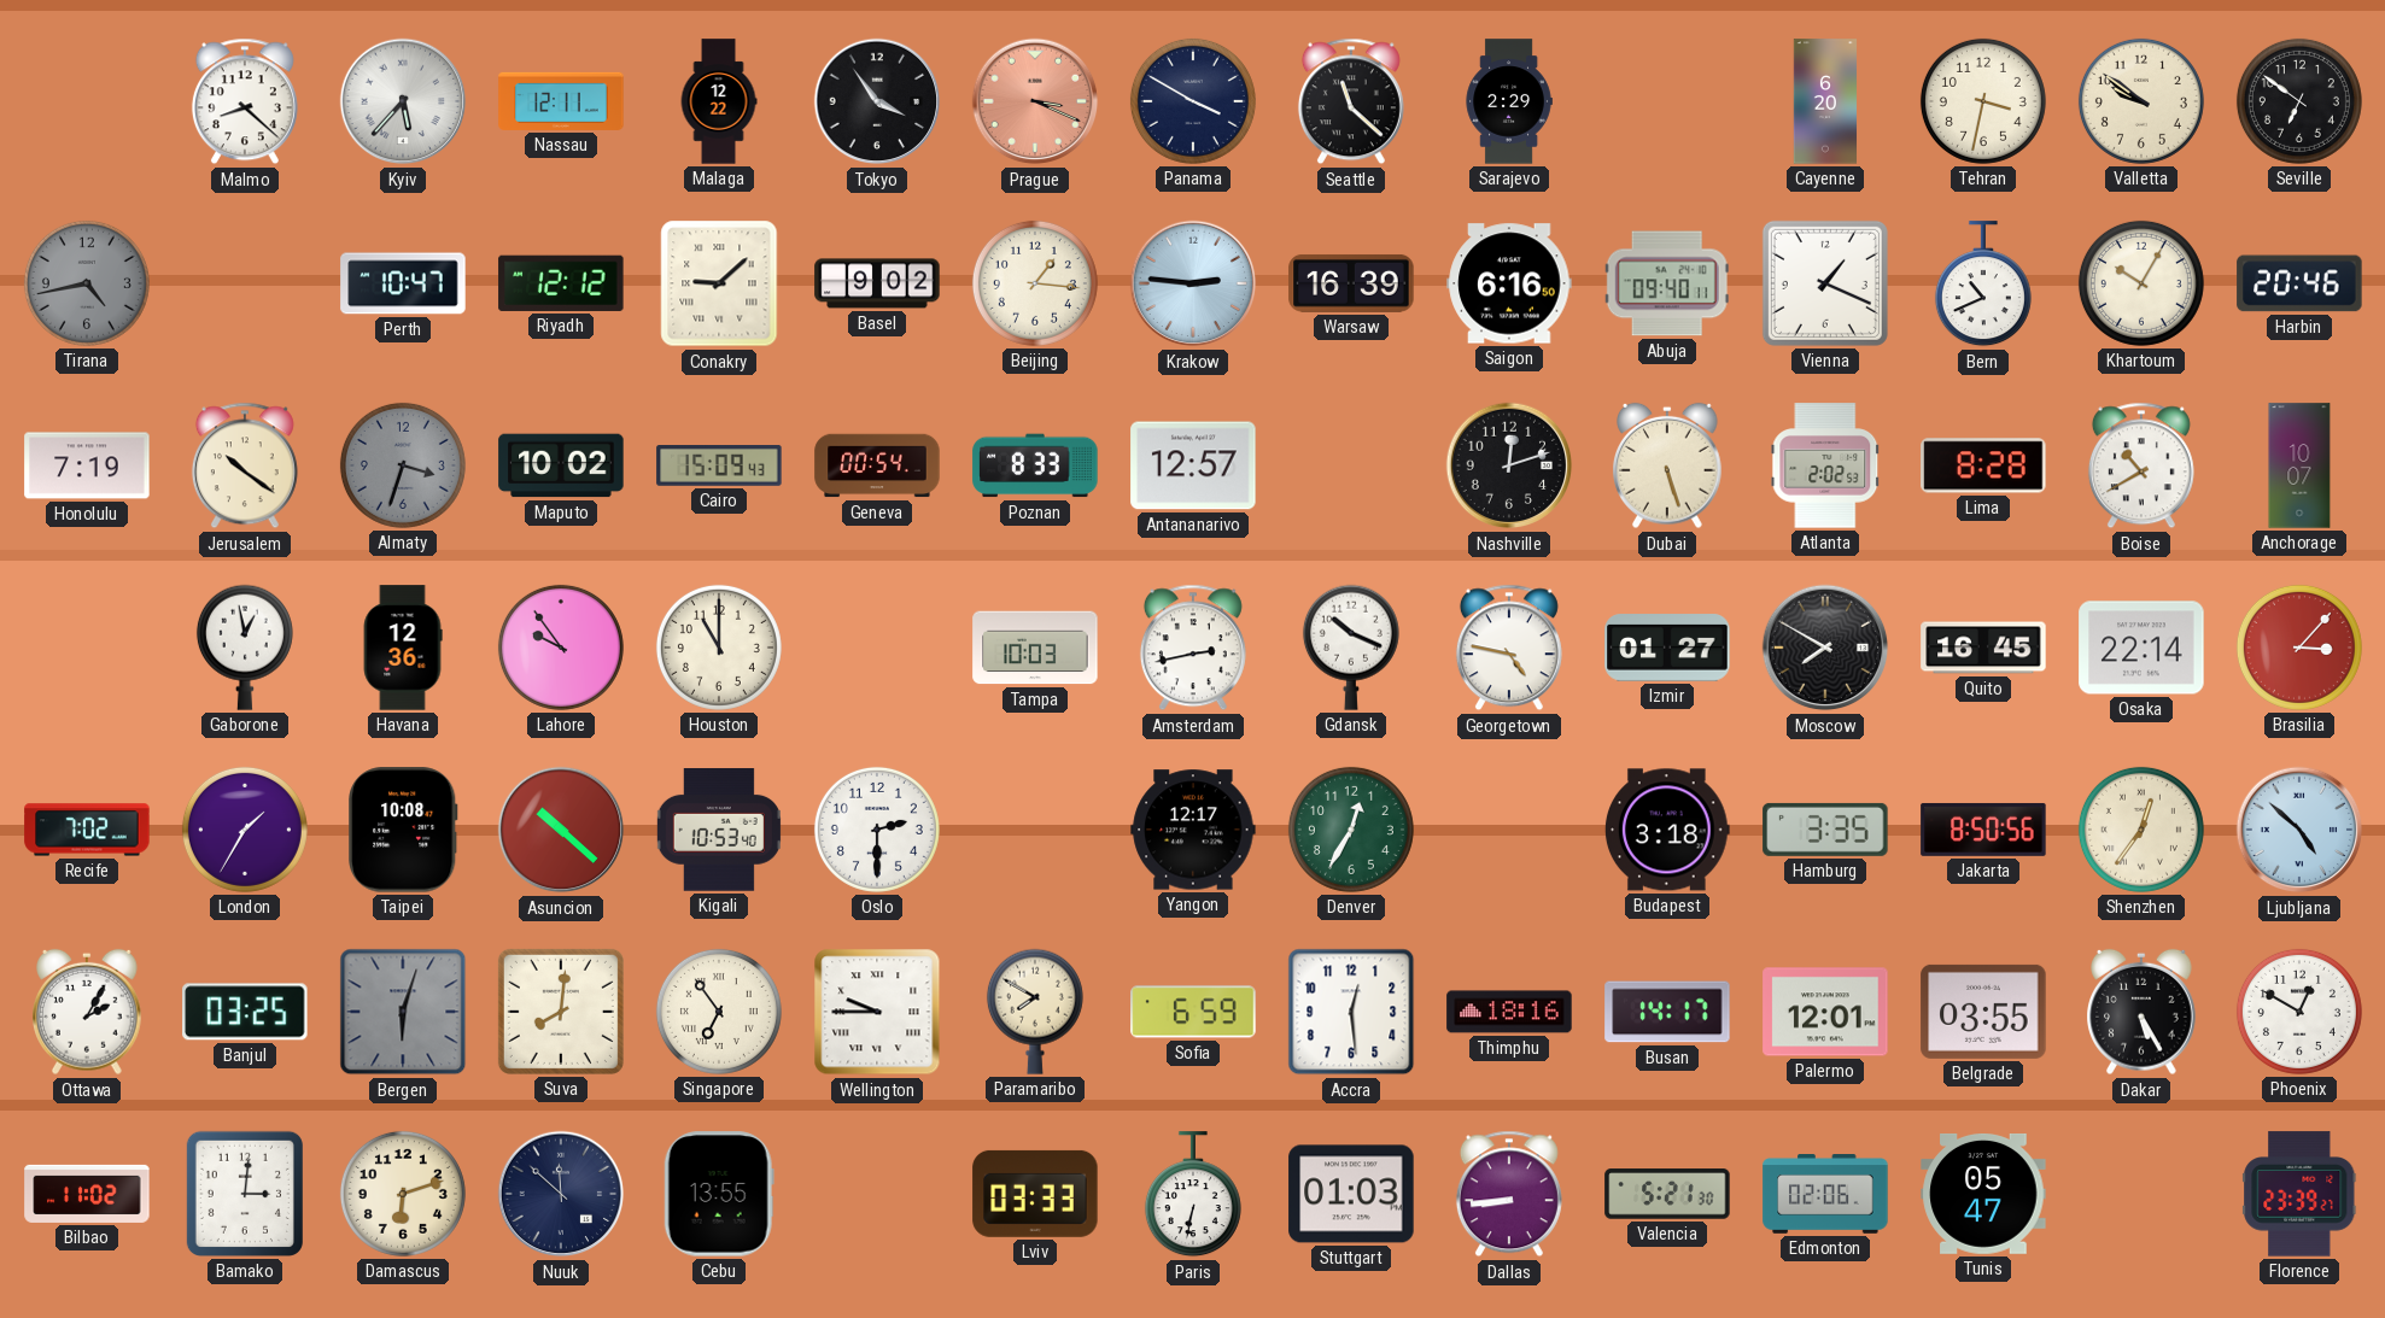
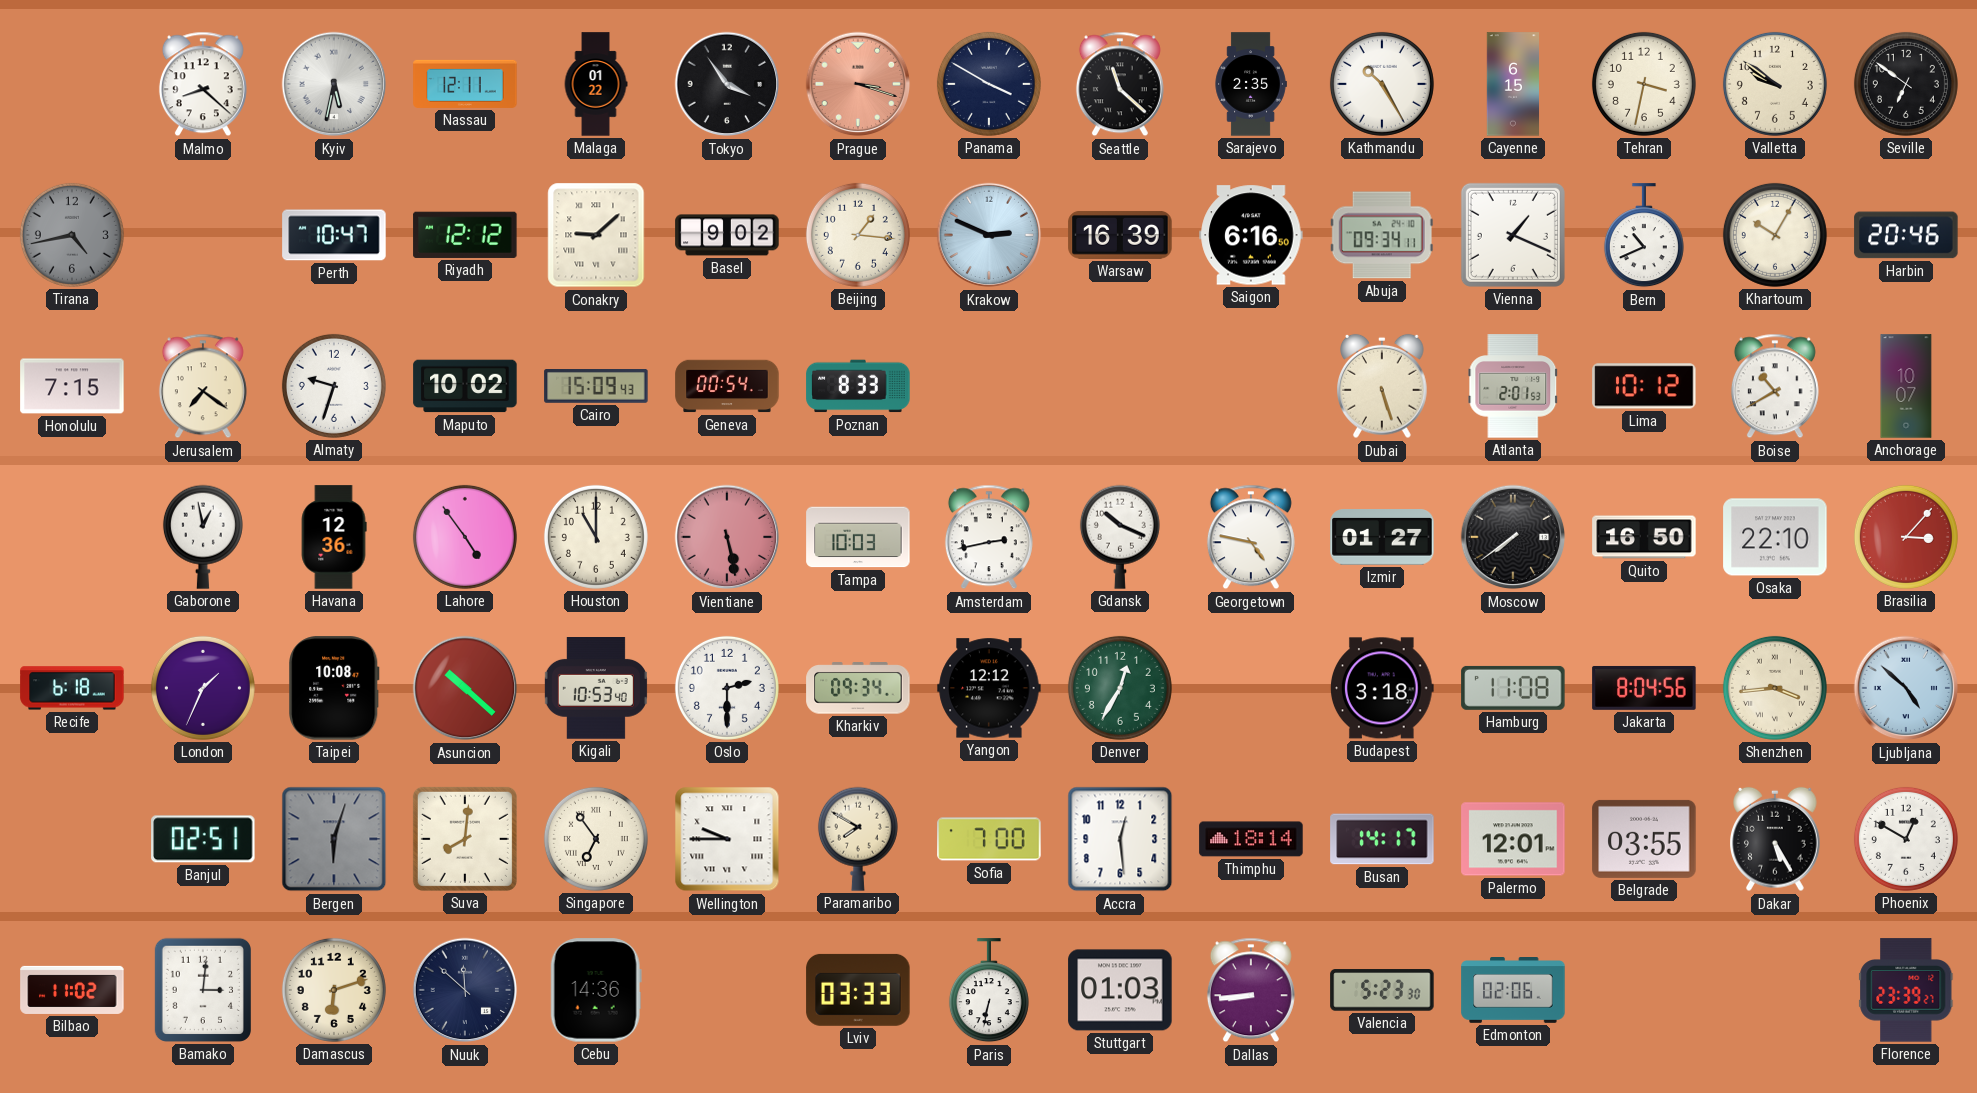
Kyiv: 5:37 -> 5:32 (334, 84)
Malaga: 12:22 -> 01:22 (596, 84)
Prague: 3:19 -> 3:18 (858, 84)
Sarajevo: 2:29 -> 2:35 (1251, 84)
Kathmandu: none -> 10:25 (1382, 84)
Cayenne: 6:20 -> 6:15 (1513, 84)
Krakow: 2:46 -> 2:49 (989, 235)
Abuja: 09:40 -> 09:34 (1382, 235)
Honolulu: 7:19 -> 7:15 (72, 386)
Jerusalem: 10:21 -> 7:21 (203, 386)
Almaty: 3:33 -> 9:33 (334, 386)
Almaty dial: grey -> white (334, 386)
Antananarivo: 12:57 -> none (1193, 465)
Nashville: 12:12 -> none (1509, 465)
Atlanta: 2:02 -> 2:01 (1513, 386)
Lima: 8:28 -> 10:12 (1644, 386)
Lahore: 9:54 -> 4:54 (465, 537)
Vientiane: none -> 5:28 (727, 537)
Moscow: 7:50 -> 7:39 (1513, 537)
Quito: 16:45 -> 16:50 (1644, 537)
Osaka: 22:14 -> 22:10 (1775, 537)
Recife: 7:02 -> 6:18 (72, 688)
London: 1:35 -> 1:34 (203, 688)
Kharkiv: none -> 09:34 (858, 688)
Yangon: 12:17 -> 12:12 (989, 688)
Hamburg: 3:35 -> 11:08 (1513, 688)
Jakarta: 8:50 -> 8:04 (1644, 688)
Shenzhen: 12:36 -> 3:44 (1775, 688)
Ottawa: 2:05 -> none (88, 1012)
Banjul: 03:25 -> 02:51 (203, 839)
Sofia: 6:59 -> 7:00 (989, 839)
Thimphu: 18:16 -> 18:14 (1251, 839)
Cebu: 13:55 -> 14:36 (596, 990)
Valencia: 5:21 -> 5:23 (1382, 990)
Tunis: 05:47 -> none (1983, 1195)
